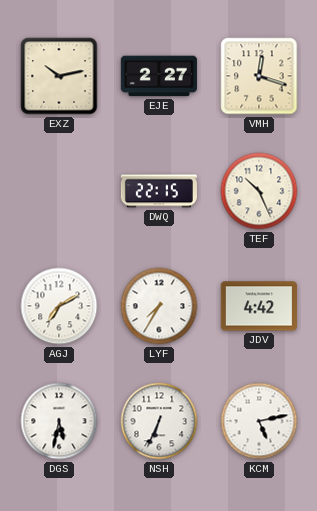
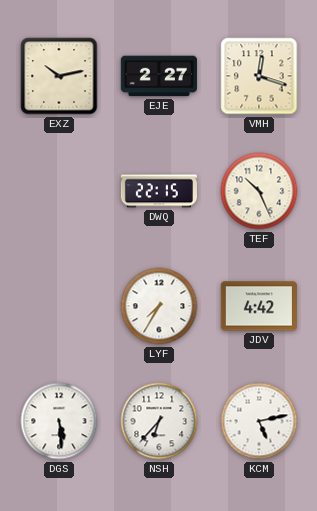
AGJ: 7:10 -> none (59, 306)
DGS: 5:32 -> 5:29 (59, 421)
NSH: 6:34 -> 6:37 (159, 421)
